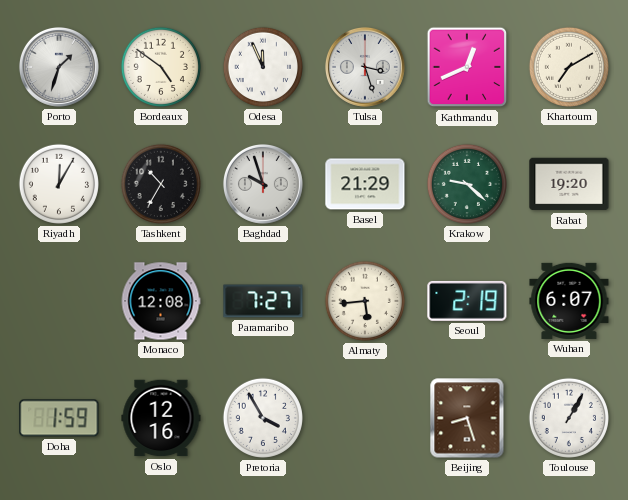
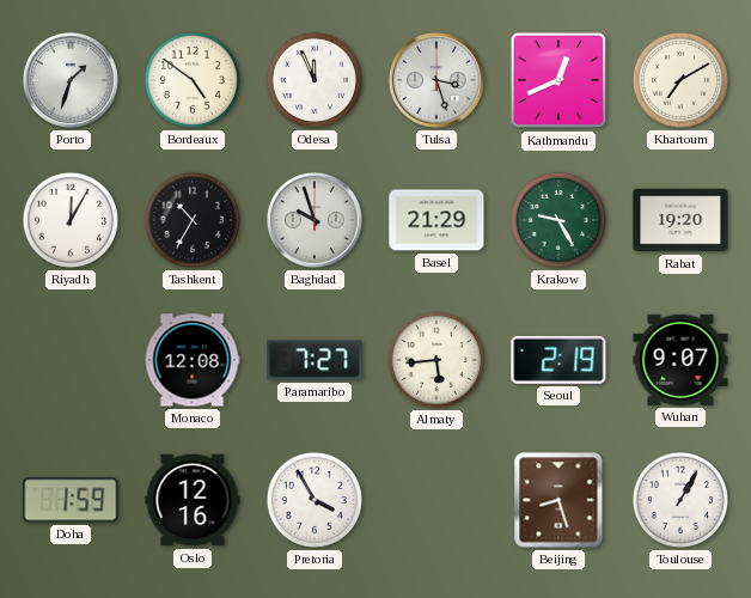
Krakow: 9:22 -> 9:25 (558, 220)
Wuhan: 6:07 -> 9:07 (680, 360)
